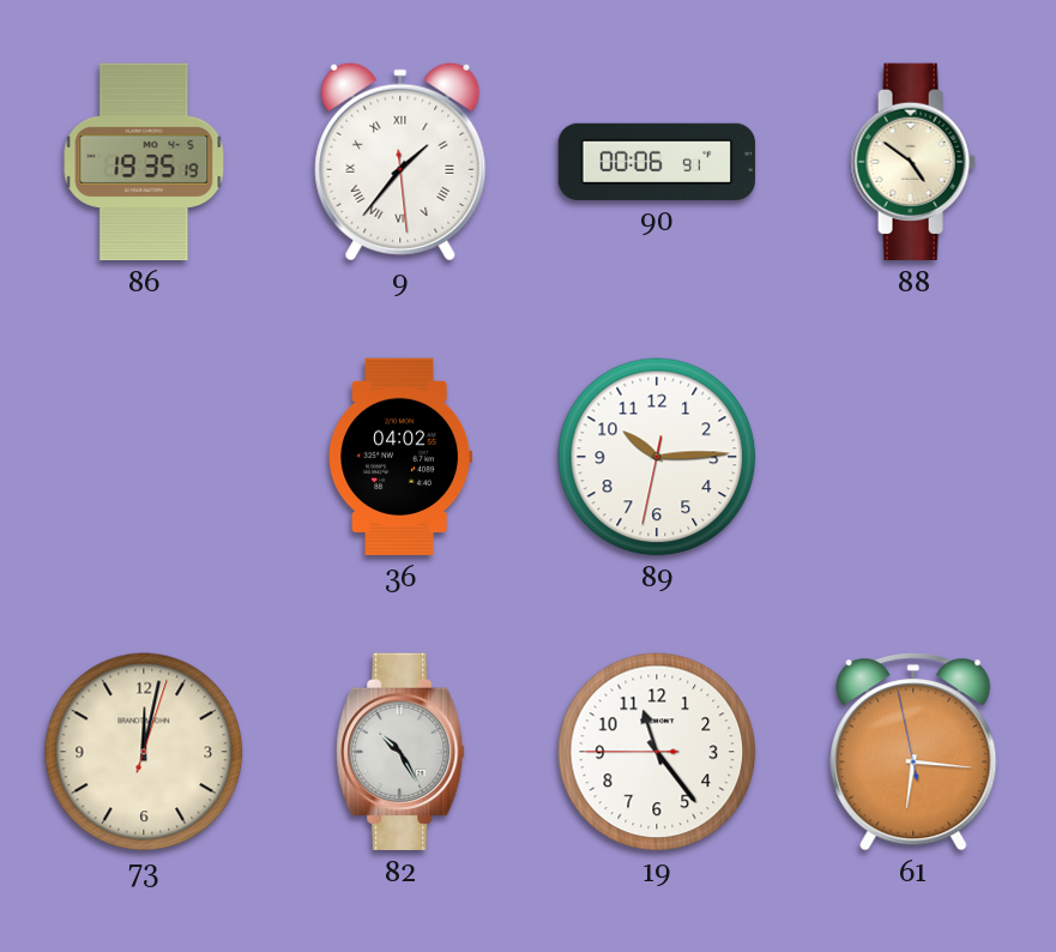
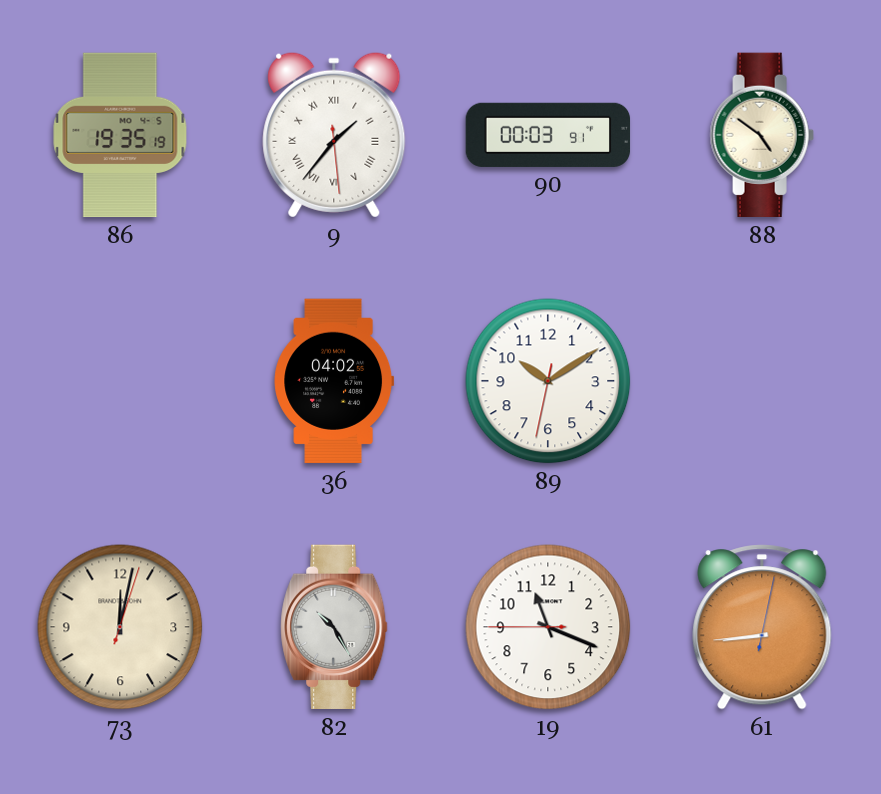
90: 00:06 -> 00:03 (548, 135)
89: 10:14 -> 10:09 (548, 381)
19: 11:23 -> 11:18 (548, 627)
61: 6:15 -> 8:44 (762, 627)
